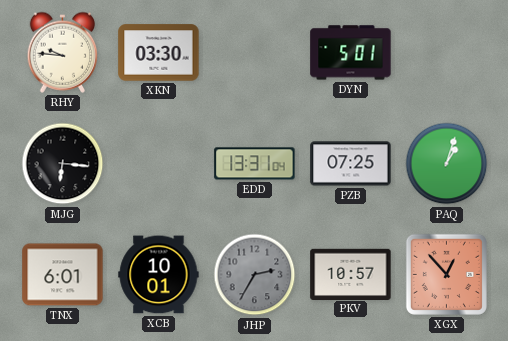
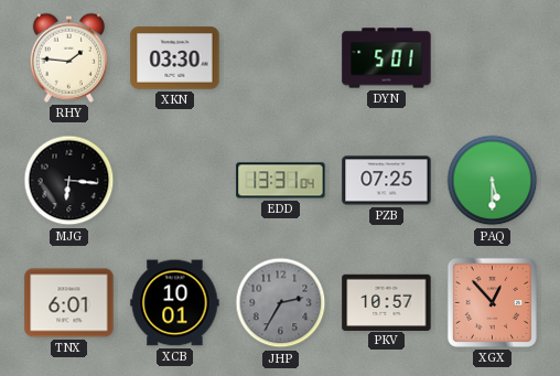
RHY: 9:46 -> 1:46 (69, 57)
PAQ: 1:03 -> 5:30 (493, 181)
